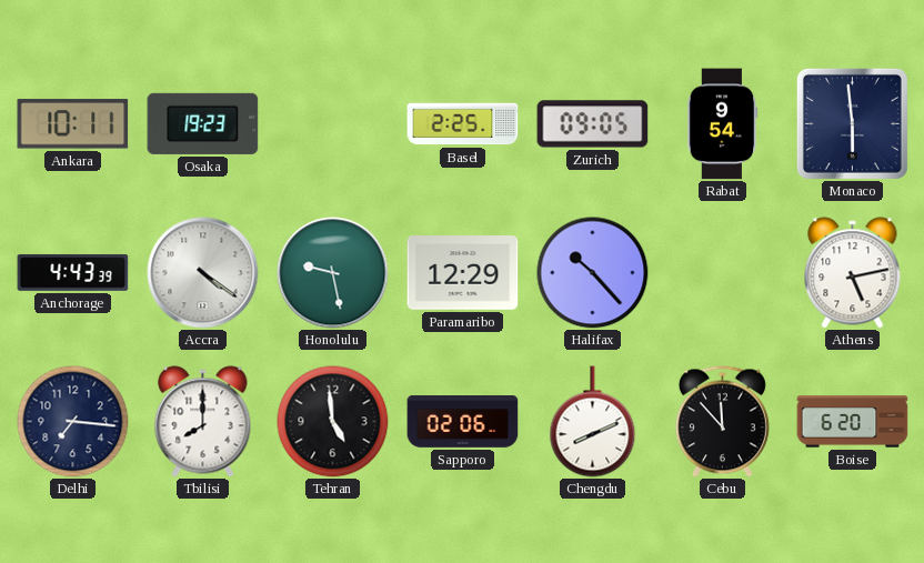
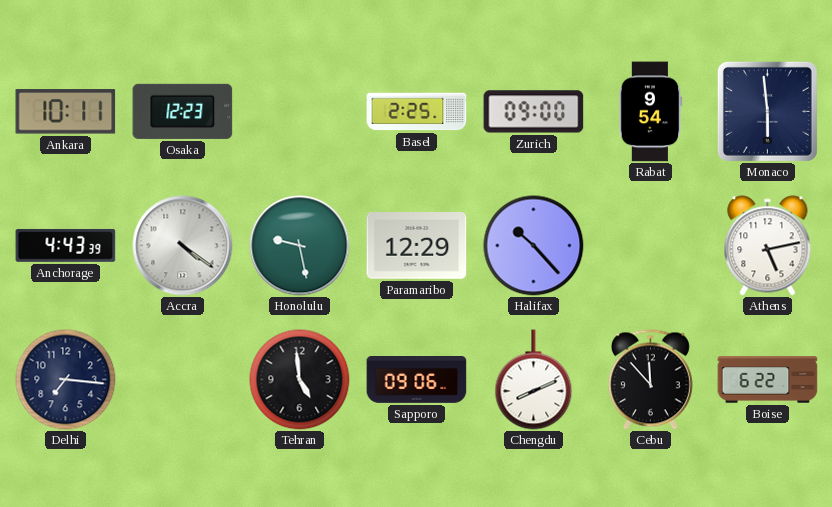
Osaka: 19:23 -> 12:23 (183, 111)
Zurich: 09:05 -> 09:00 (534, 112)
Tbilisi: 8:00 -> none (203, 422)
Sapporo: 02:06 -> 09:06 (417, 380)
Boise: 6:20 -> 6:22 (768, 380)
